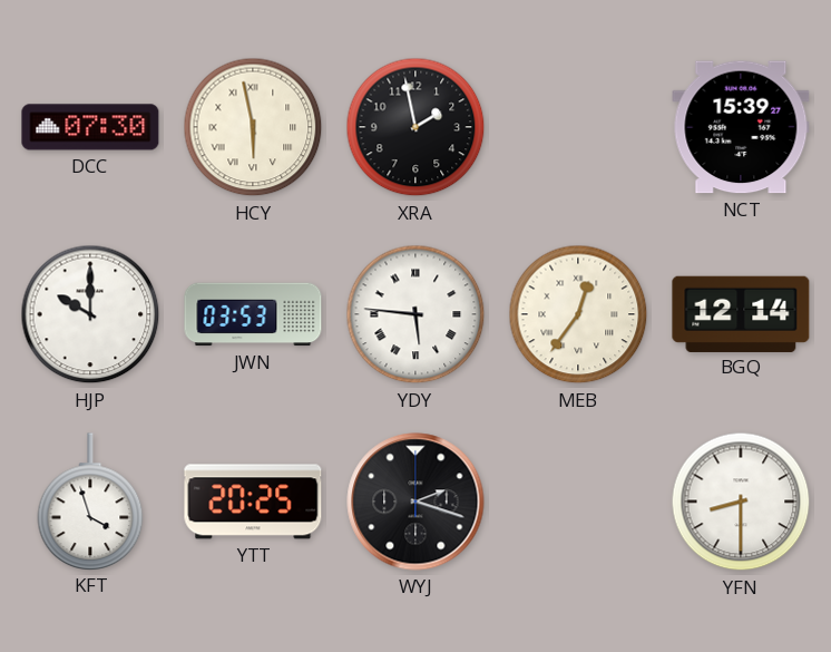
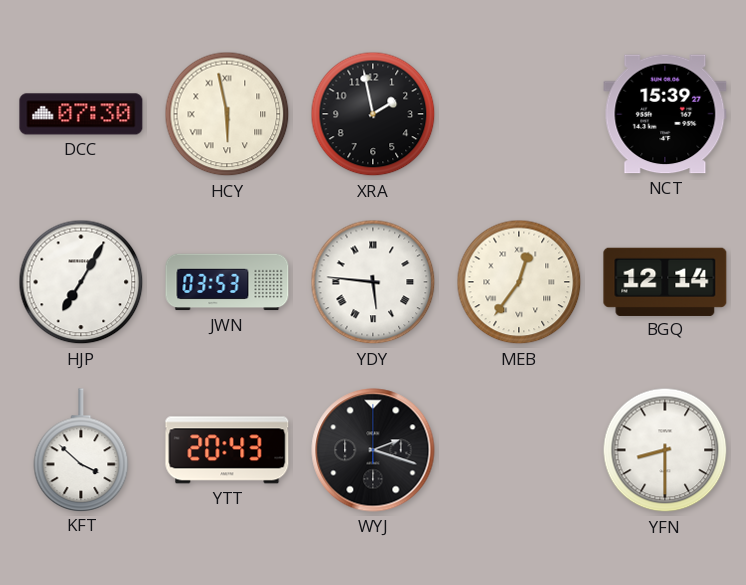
HJP: 10:00 -> 7:05 (81, 282)
KFT: 3:57 -> 3:52 (81, 450)
YTT: 20:25 -> 20:43 (227, 450)
